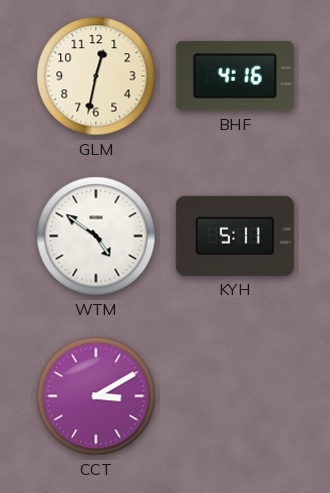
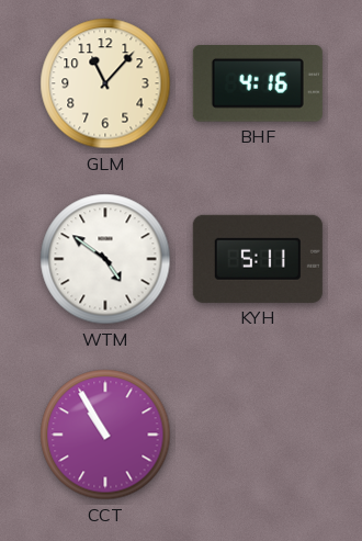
GLM: 12:32 -> 11:07 (105, 83)
CCT: 3:10 -> 10:55 (105, 435)
